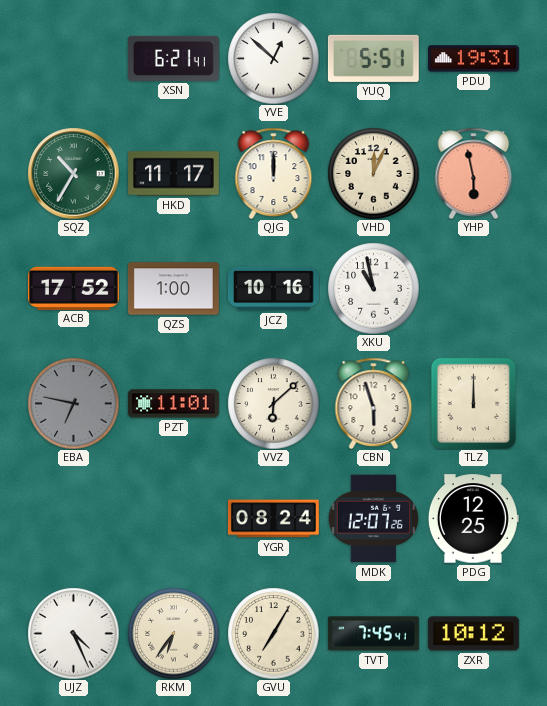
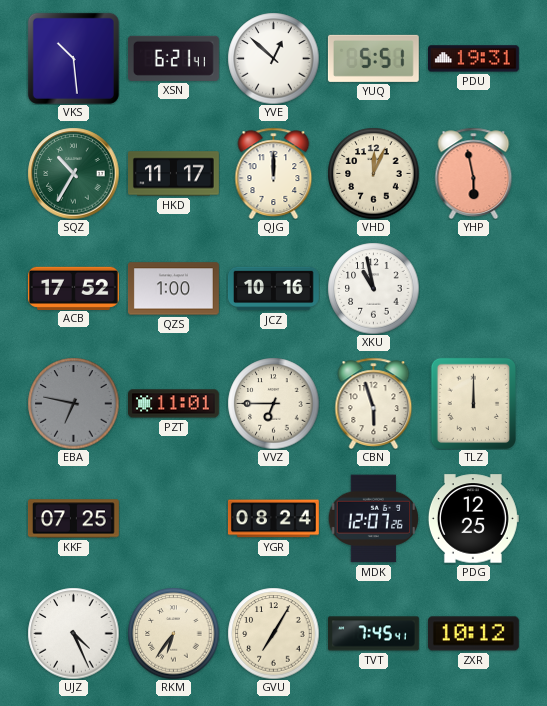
VKS: none -> 10:29 (73, 58)
VVZ: 6:08 -> 6:45 (273, 403)
KKF: none -> 07:25 (73, 519)
